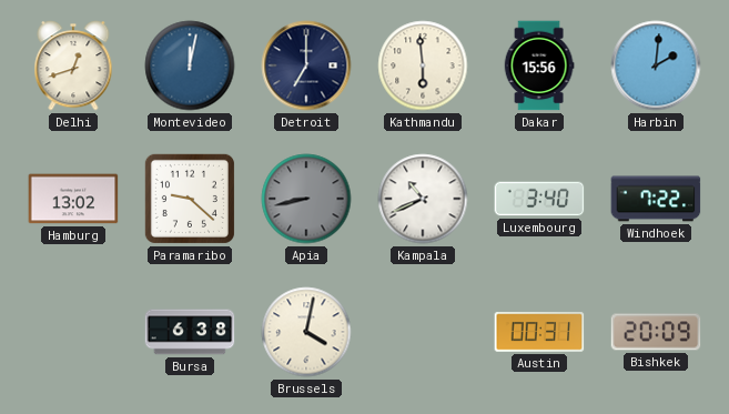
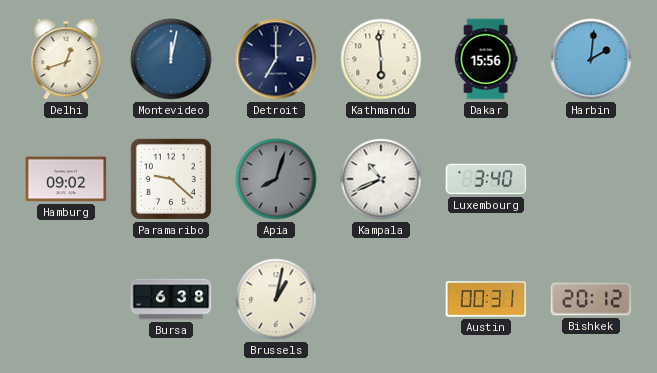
Hamburg: 13:02 -> 09:02 (66, 179)
Apia: 8:43 -> 8:03 (276, 179)
Windhoek: 7:22 -> none (656, 199)
Brussels: 4:02 -> 1:02 (276, 299)
Bishkek: 20:09 -> 20:12 (591, 299)
